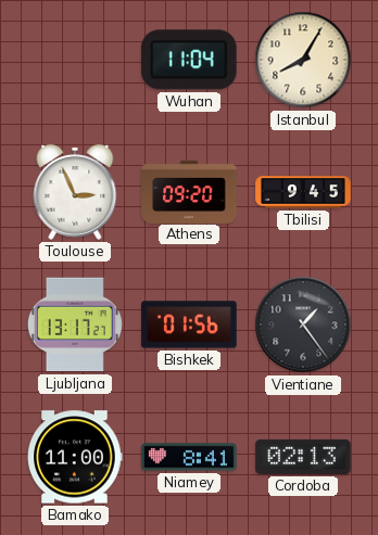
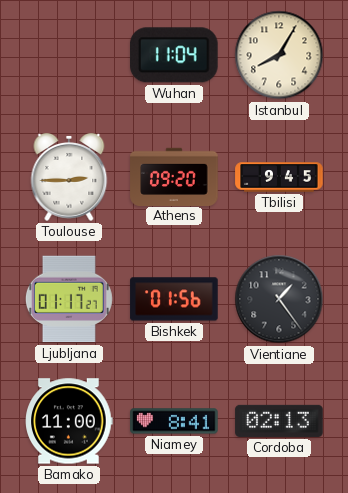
Toulouse: 2:56 -> 2:45 (69, 178)
Ljubljana: 13:17 -> 01:17 (69, 299)
